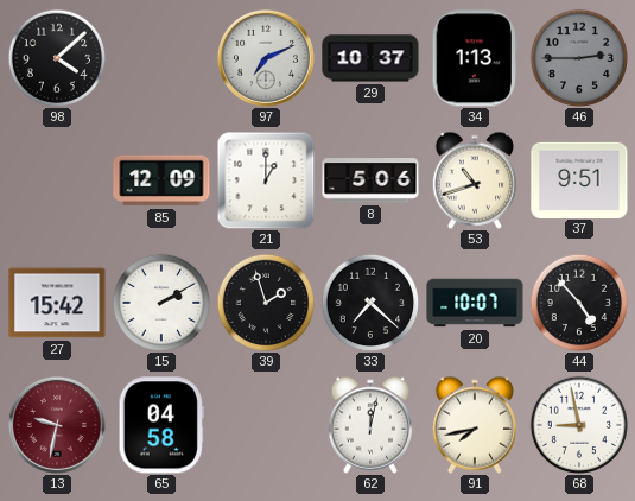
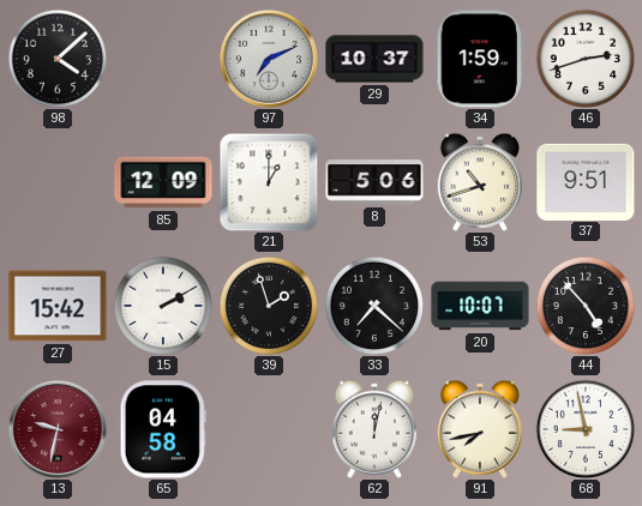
34: 1:13 -> 1:59 (480, 59)
46: 2:45 -> 2:42 (584, 58)
46 dial: grey -> white (584, 58)
